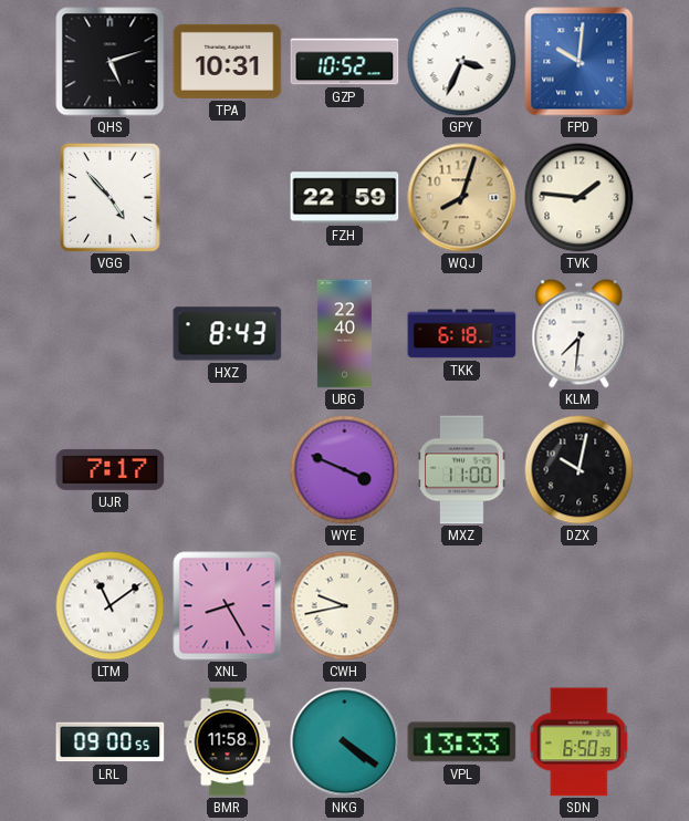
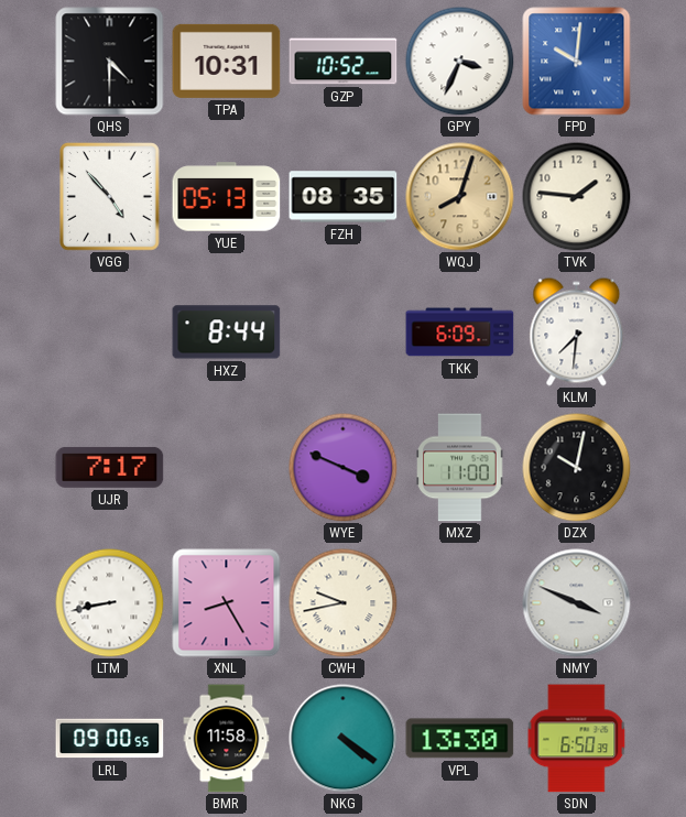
QHS: 5:12 -> 4:30 (110, 62)
YUE: none -> 05:13 (227, 197)
FZH: 22:59 -> 08:35 (344, 197)
HXZ: 8:43 -> 8:44 (227, 333)
UBG: 22:40 -> none (344, 334)
TKK: 6:18 -> 6:09 (460, 333)
LTM: 11:09 -> 8:43 (110, 603)
NMY: none -> 3:49 (577, 603)
VPL: 13:33 -> 13:30 (460, 739)
